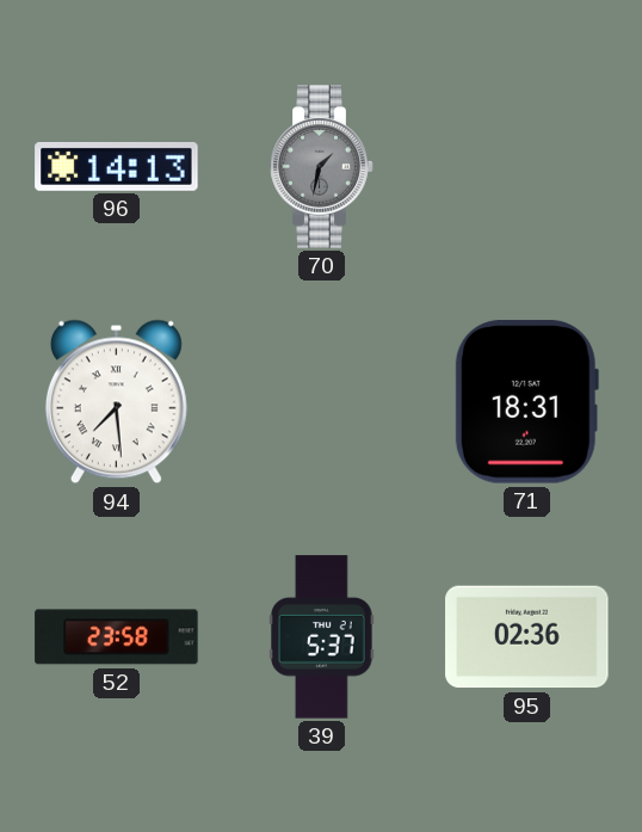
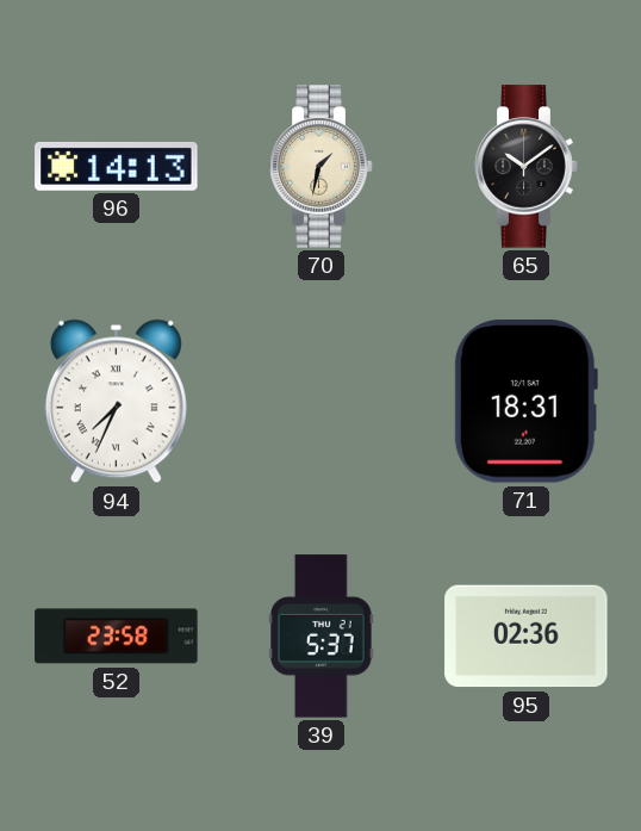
70 dial: grey -> cream (322, 167)
65: none -> 10:09 (527, 167)
94: 7:29 -> 7:34 (116, 402)
